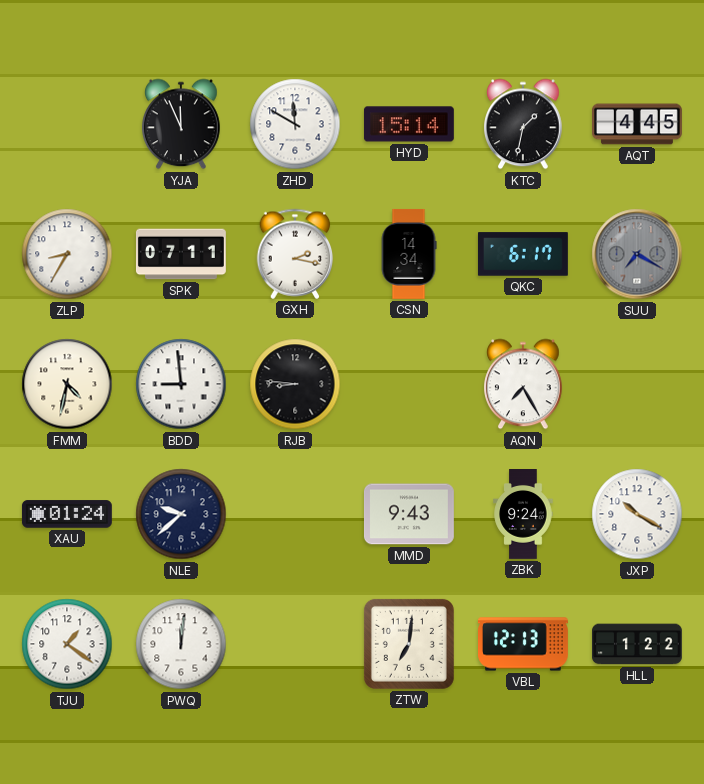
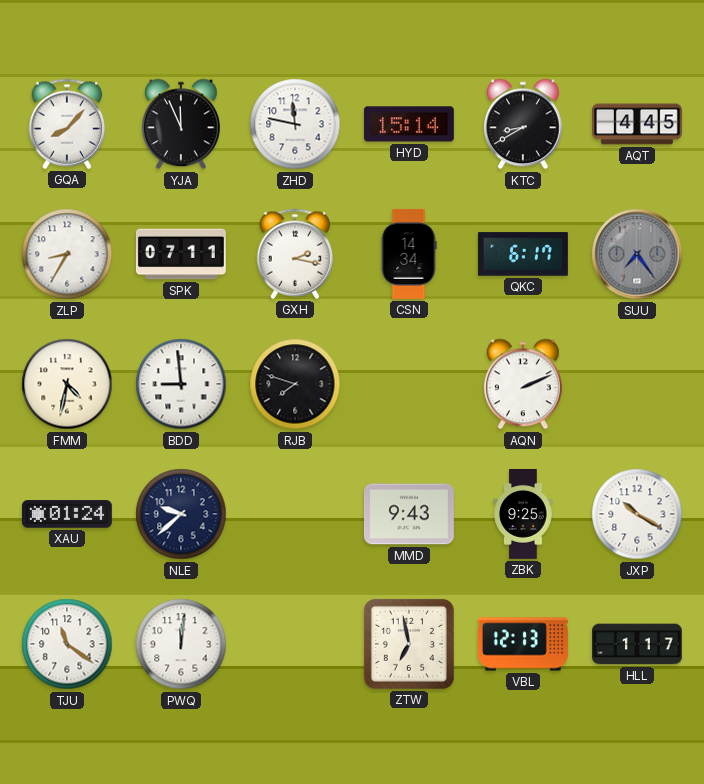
GQA: none -> 8:07 (67, 124)
ZHD: 11:50 -> 11:47 (295, 124)
KTC: 1:32 -> 8:40 (524, 124)
SUU: 7:20 -> 7:24 (637, 254)
RJB: 8:46 -> 7:48 (295, 384)
AQN: 7:25 -> 2:11 (524, 384)
ZBK: 9:24 -> 9:25 (523, 515)
TJU: 1:21 -> 11:21 (67, 644)
ZTW: 7:01 -> 6:58 (409, 644)
HLL: 1:22 -> 1:17 (638, 644)
